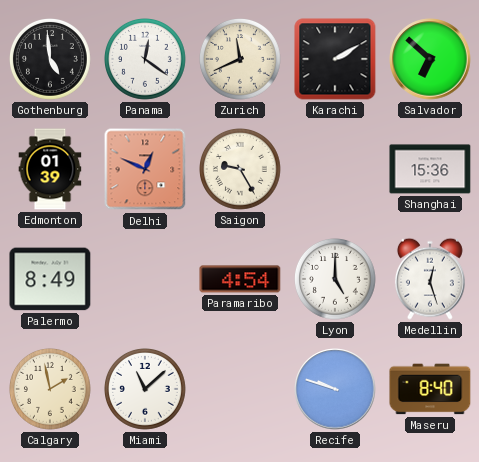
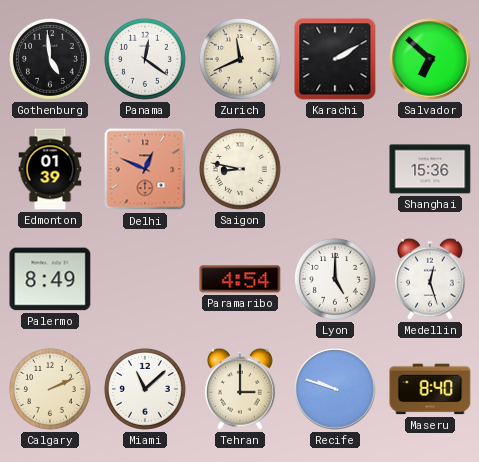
Saigon: 9:25 -> 8:47 (241, 170)
Calgary: 1:58 -> 2:11 (51, 390)
Tehran: none -> 3:00 (240, 389)
